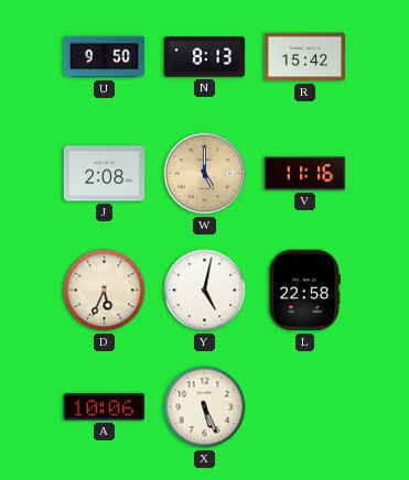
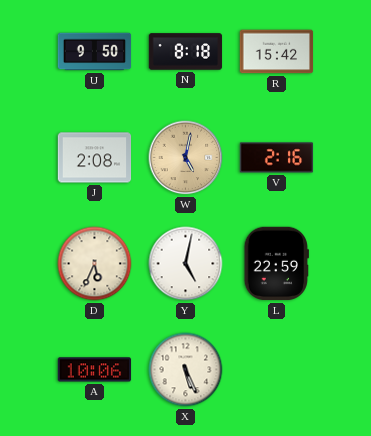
N: 8:13 -> 8:18 (186, 52)
W: 5:00 -> 5:02 (186, 158)
V: 11:16 -> 2:16 (277, 158)
L: 22:58 -> 22:59 (276, 264)
